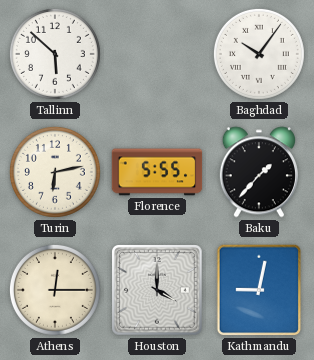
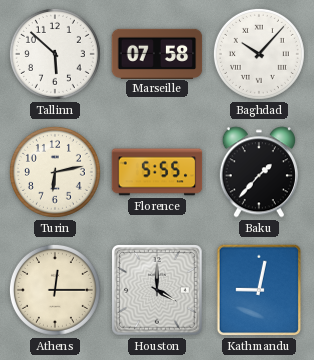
Marseille: none -> 07:58 (157, 53)
Baghdad: 10:06 -> 10:07 (259, 54)
